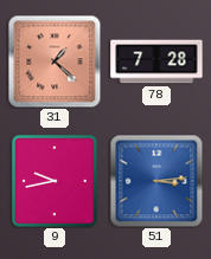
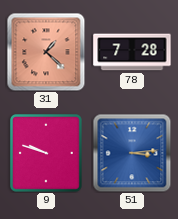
9: 9:43 -> 9:48 (46, 154)
